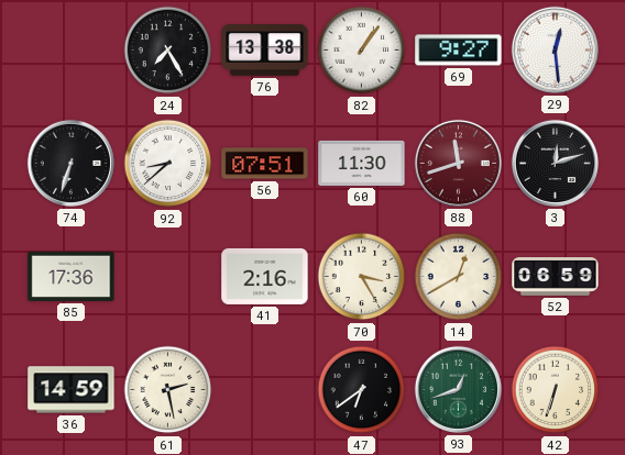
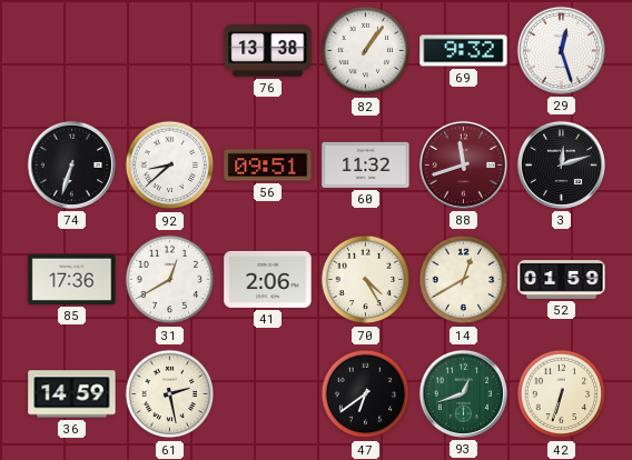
24: 7:25 -> none (168, 51)
69: 9:27 -> 9:32 (464, 51)
29: 12:29 -> 12:27 (561, 50)
56: 07:51 -> 09:51 (268, 166)
60: 11:30 -> 11:32 (366, 164)
31: none -> 12:40 (170, 280)
41: 2:16 -> 2:06 (268, 279)
70: 3:25 -> 4:25 (366, 280)
52: 06:59 -> 01:59 (562, 280)
